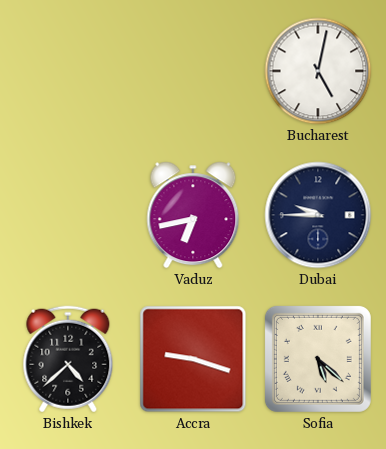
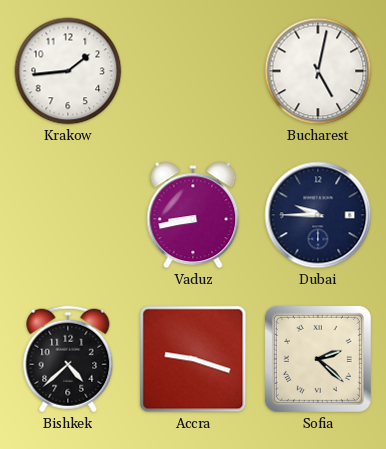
Krakow: none -> 1:44 (68, 71)
Vaduz: 6:43 -> 8:43 (193, 215)
Sofia: 5:22 -> 2:22 (318, 359)
